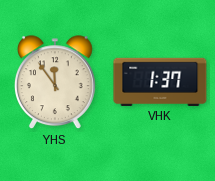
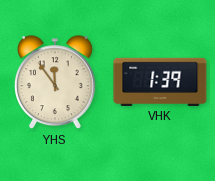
VHK: 1:37 -> 1:39 (160, 82)
